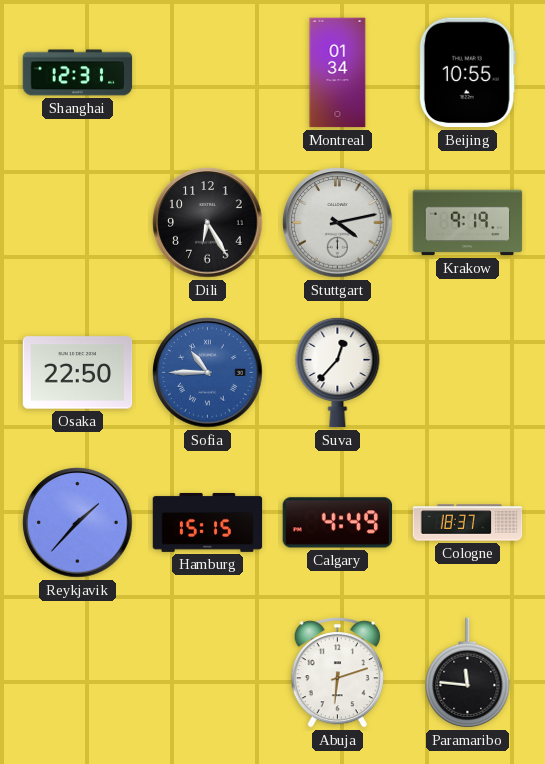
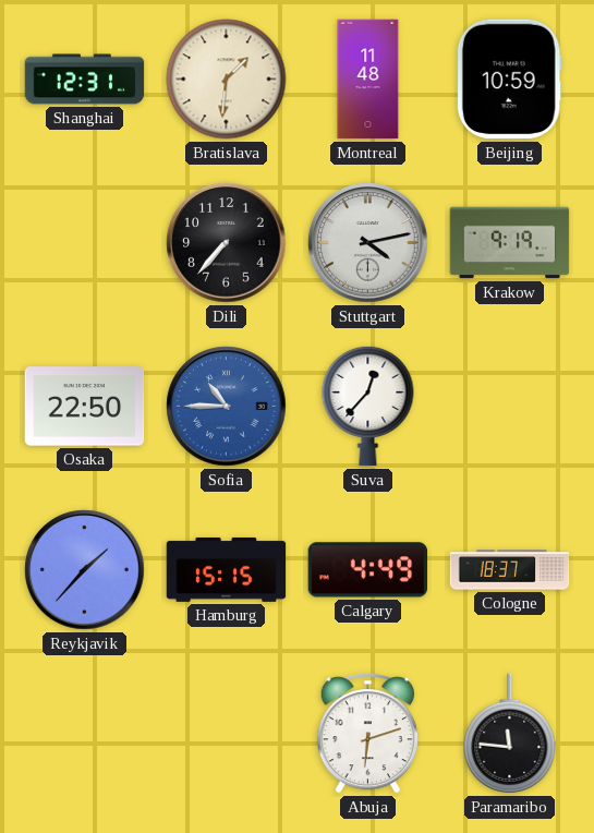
Bratislava: none -> 1:31 (227, 80)
Montreal: 01:34 -> 11:48 (368, 80)
Beijing: 10:55 -> 10:59 (509, 80)
Dili: 6:25 -> 7:37 (227, 243)
